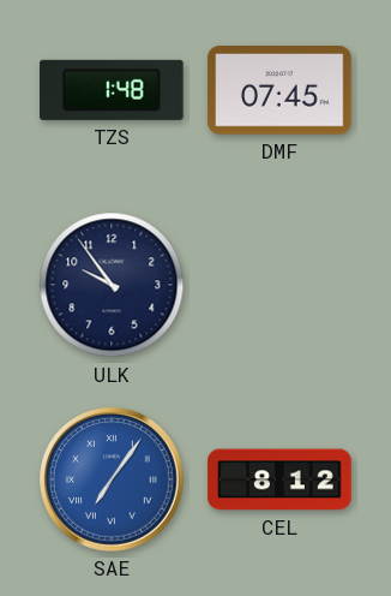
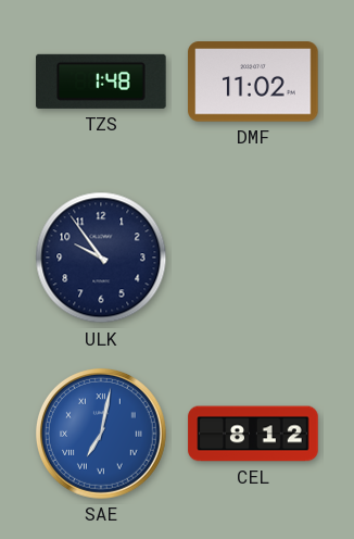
DMF: 07:45 -> 11:02 (253, 82)
SAE: 7:06 -> 7:02 (101, 434)
